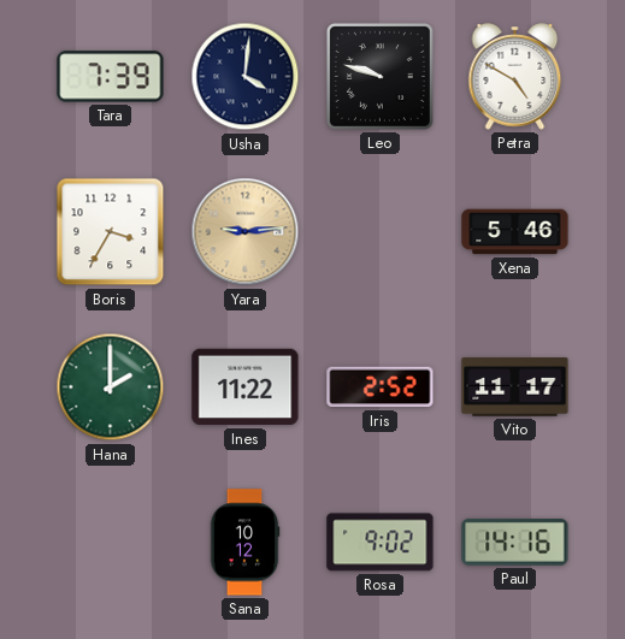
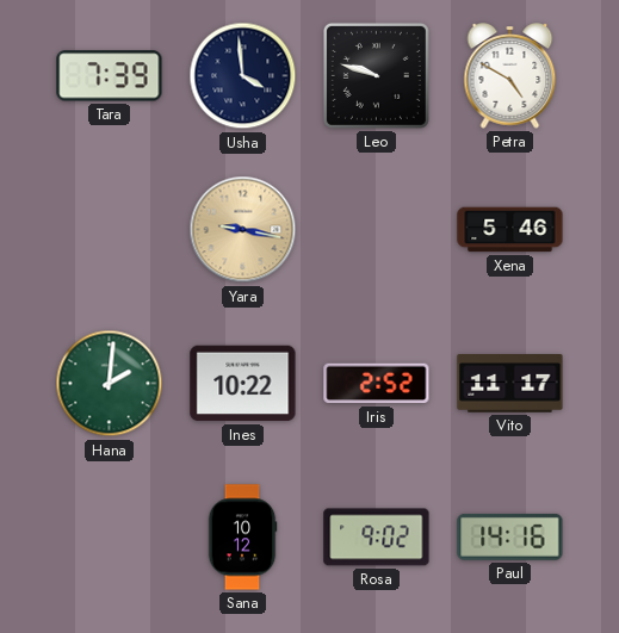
Usha: 4:01 -> 3:59 (243, 76)
Boris: 3:35 -> none (111, 232)
Yara: 9:14 -> 9:17 (243, 230)
Hana: 2:00 -> 2:01 (110, 384)
Ines: 11:22 -> 10:22 (243, 384)
